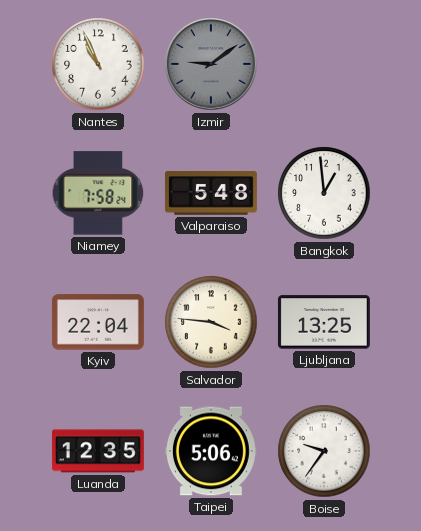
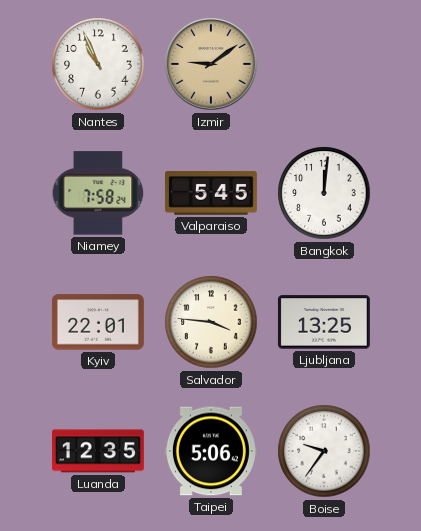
Izmir dial: grey -> champagne (211, 64)
Valparaiso: 5:48 -> 5:45 (211, 193)
Bangkok: 12:59 -> 12:01 (324, 193)
Kyiv: 22:04 -> 22:01 (98, 322)
